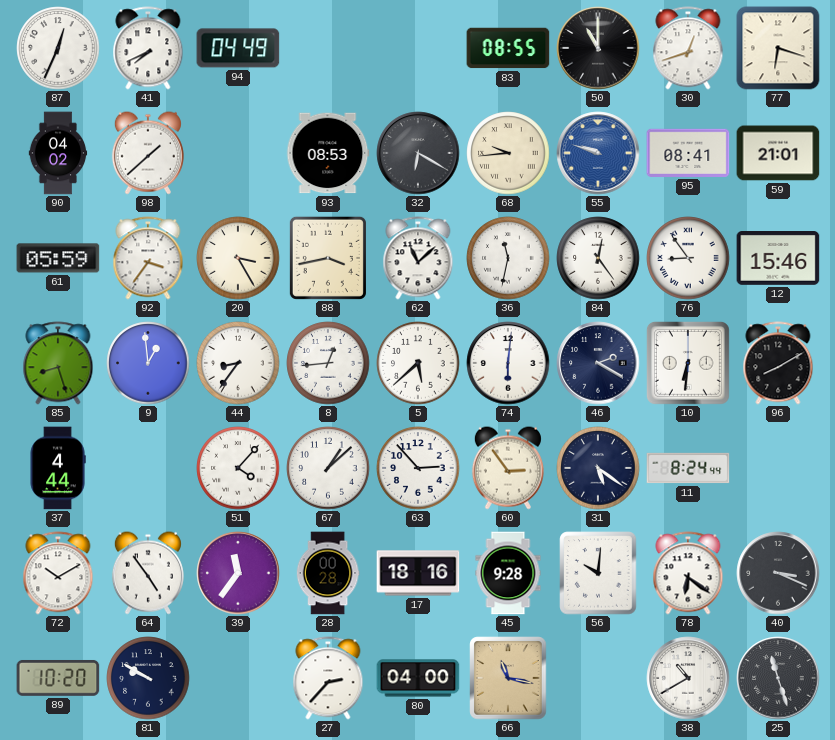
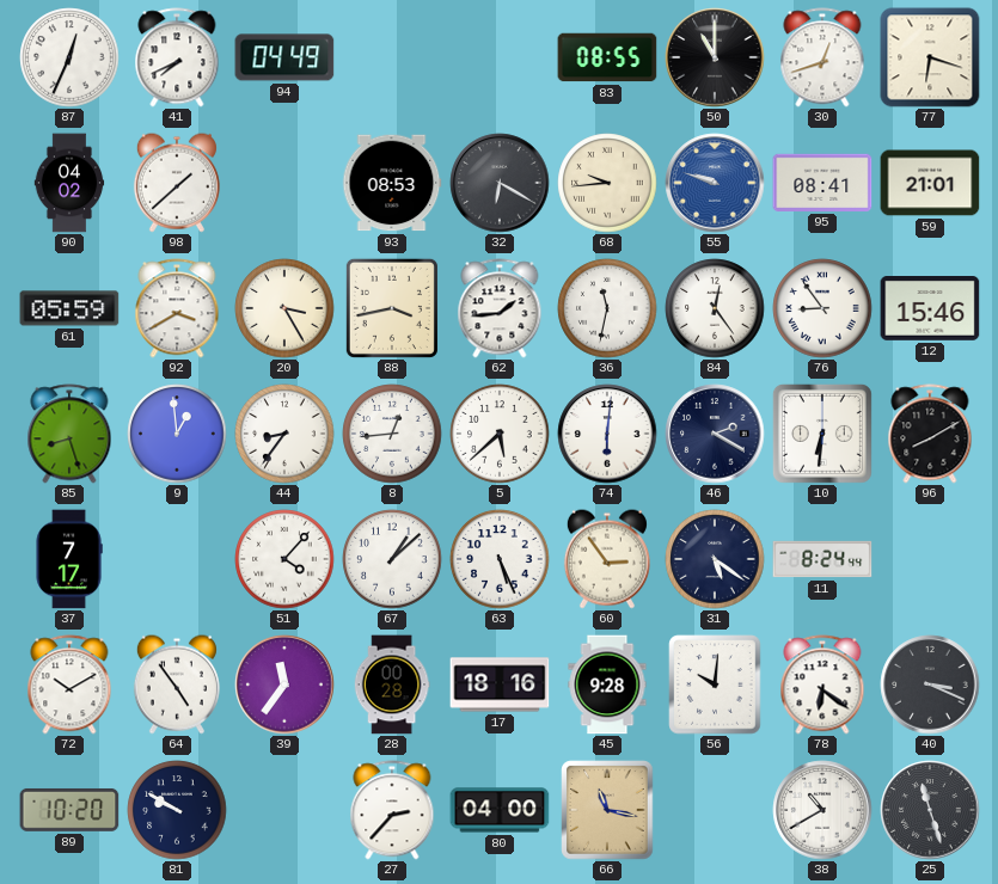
92: 3:36 -> 3:40 (177, 308)
62: 11:08 -> 1:44 (500, 308)
37: 4:44 -> 7:17 (69, 559)
63: 2:53 -> 5:26 (500, 559)
